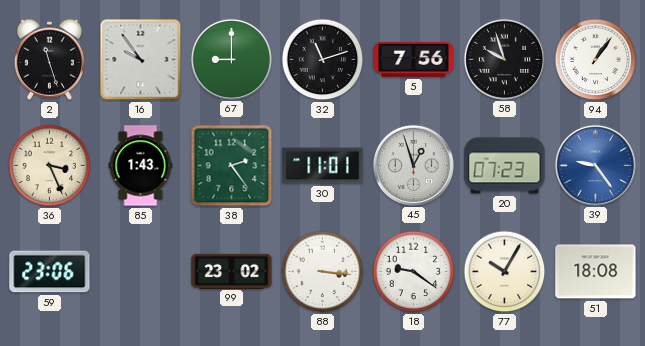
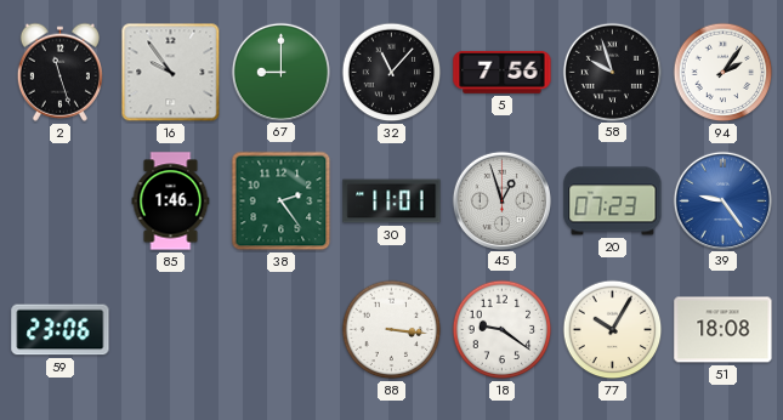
32: 11:12 -> 11:07 (392, 73)
94: 1:06 -> 2:06 (724, 73)
36: 3:26 -> none (50, 166)
85: 1:43 -> 1:46 (171, 202)
99: 23:02 -> none (232, 271)
